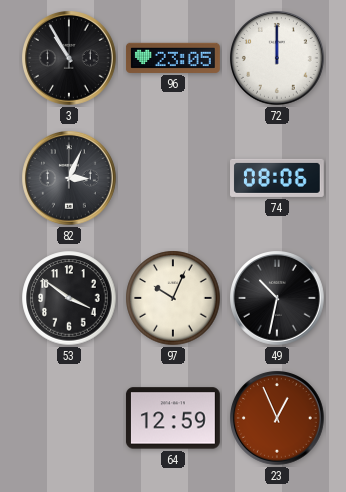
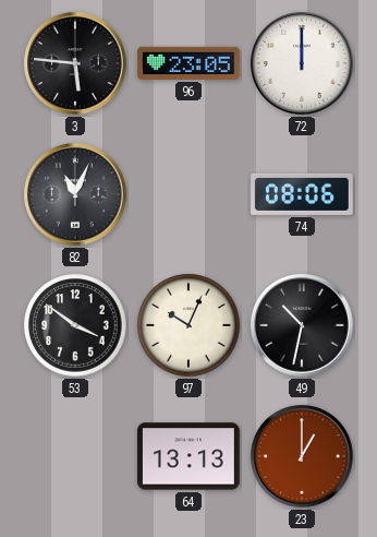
3: 10:55 -> 5:46 (76, 64)
82: 3:04 -> 11:04 (76, 195)
64: 12:59 -> 13:13 (188, 456)
23: 12:56 -> 1:00 (303, 457)
